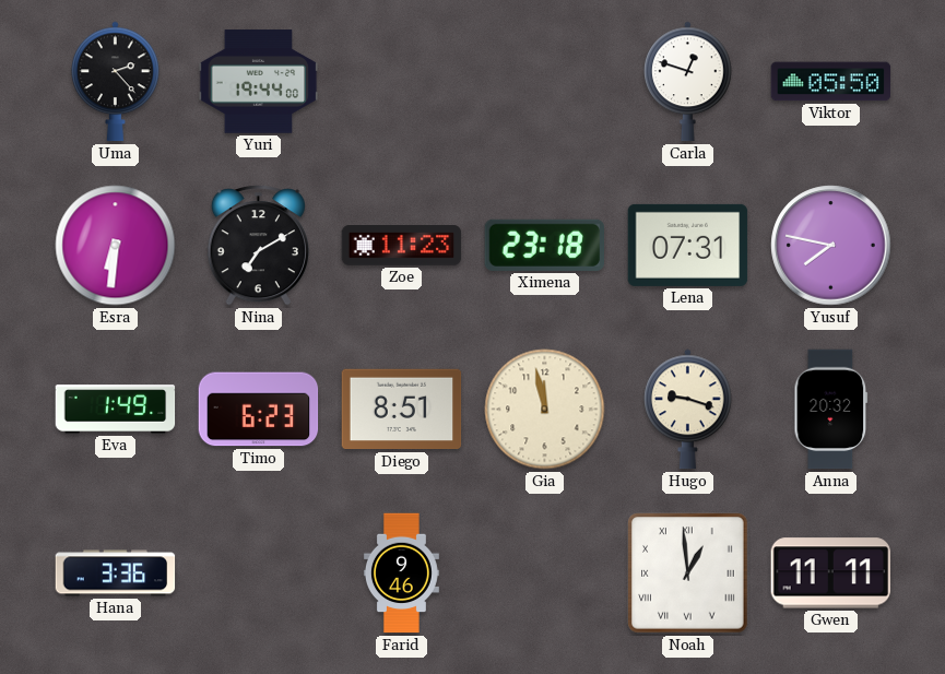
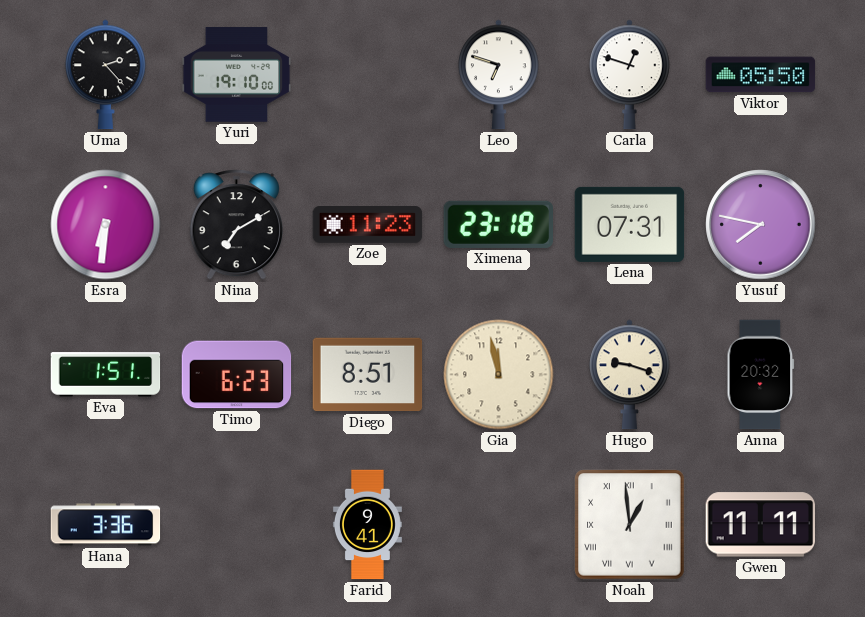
Yuri: 19:44 -> 19:10 (237, 75)
Leo: none -> 6:48 (499, 75)
Eva: 1:49 -> 1:51 (106, 375)
Farid: 9:46 -> 9:41 (367, 525)
